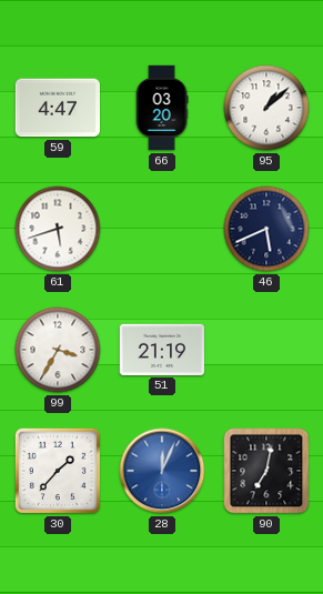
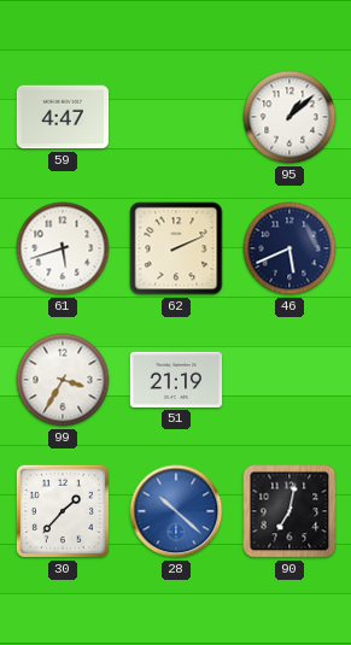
66: 03:20 -> none (162, 108)
62: none -> 2:11 (176, 248)
28: 12:04 -> 10:22 (176, 511)
